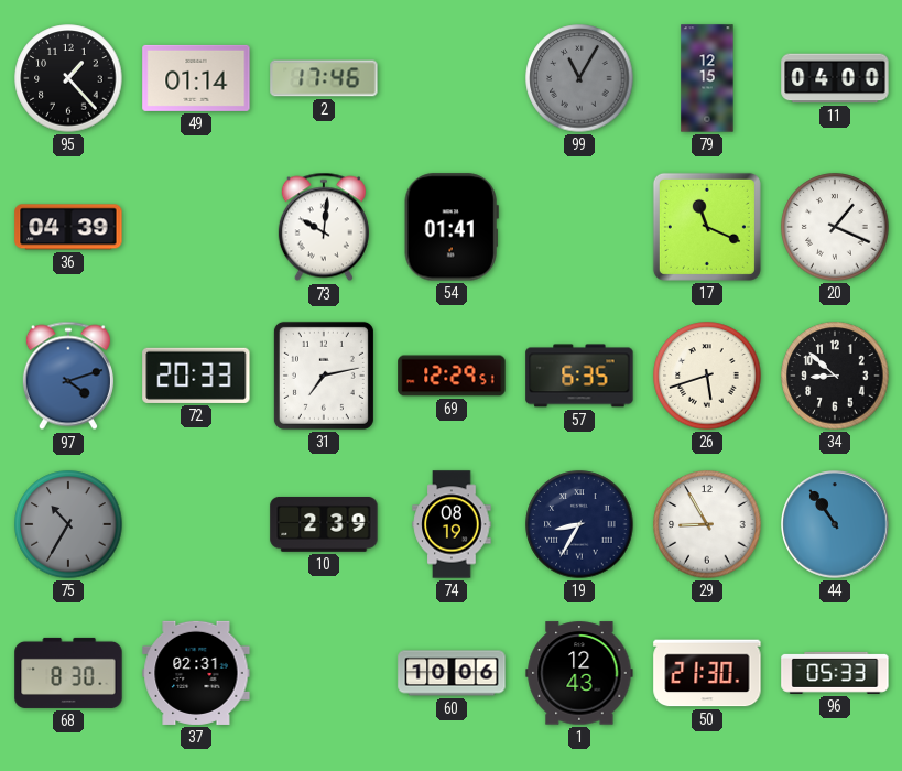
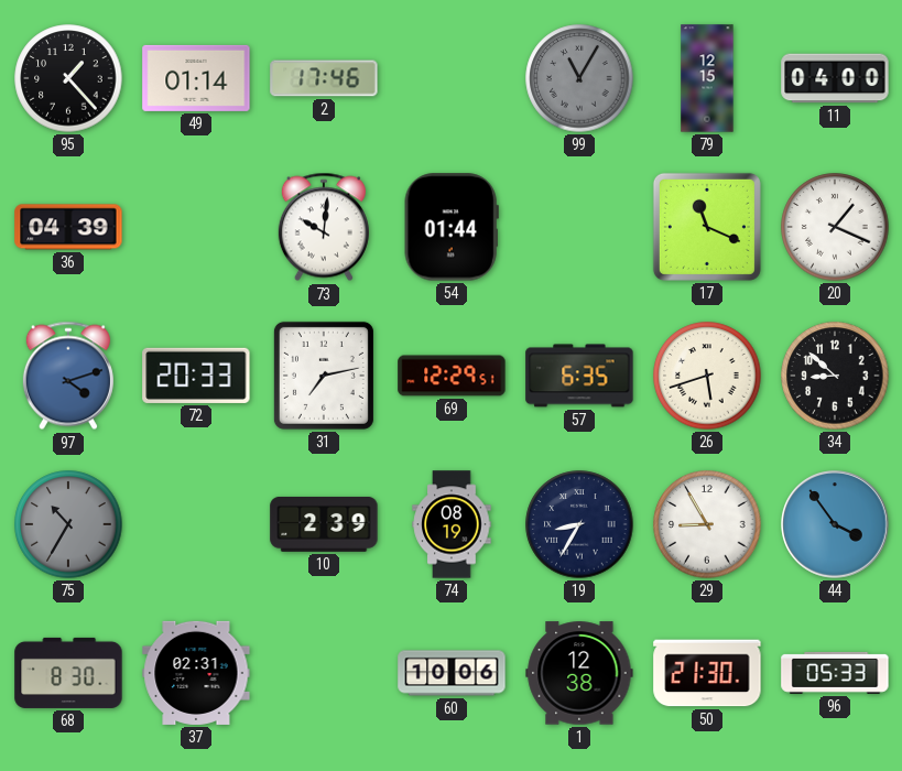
54: 01:41 -> 01:44 (452, 227)
44: 10:54 -> 3:54 (835, 524)
1: 12:43 -> 12:38 (579, 673)
